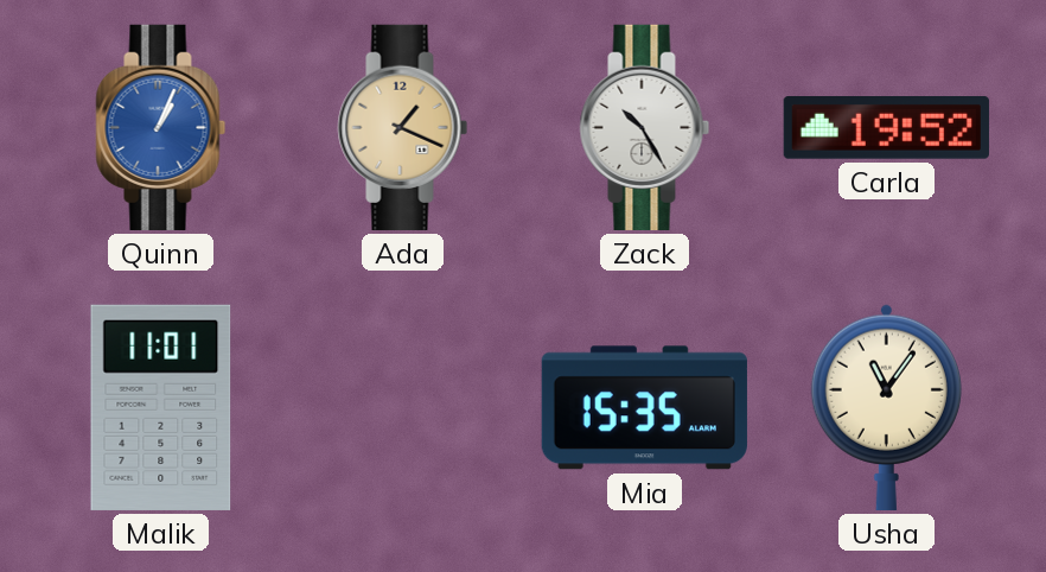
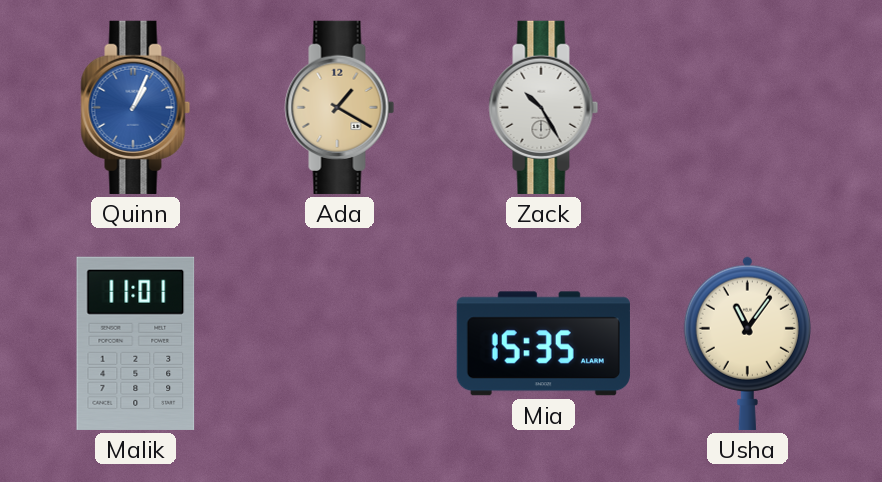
Ada: 1:19 -> 1:20 (340, 107)
Carla: 19:52 -> none (886, 128)
